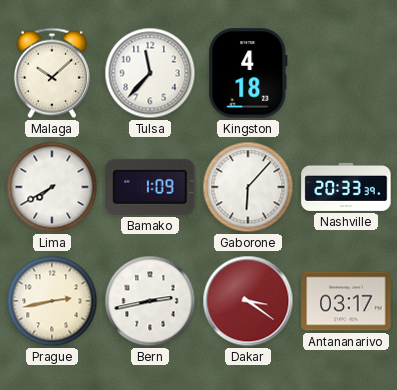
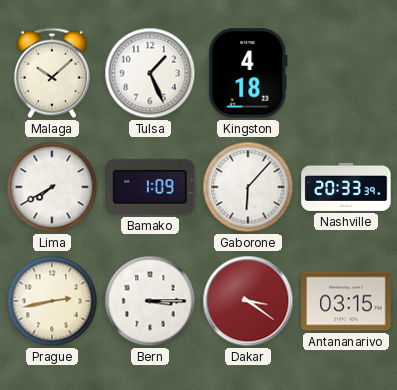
Tulsa: 11:37 -> 1:26 (150, 73)
Bern: 2:43 -> 3:15 (150, 301)
Antananarivo: 03:17 -> 03:15 (346, 301)
